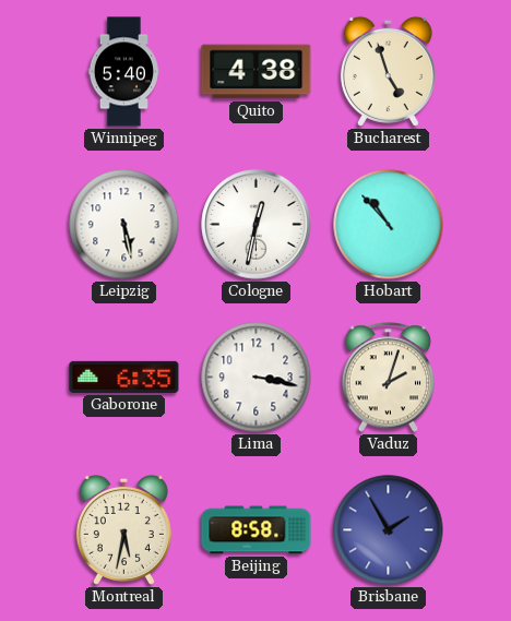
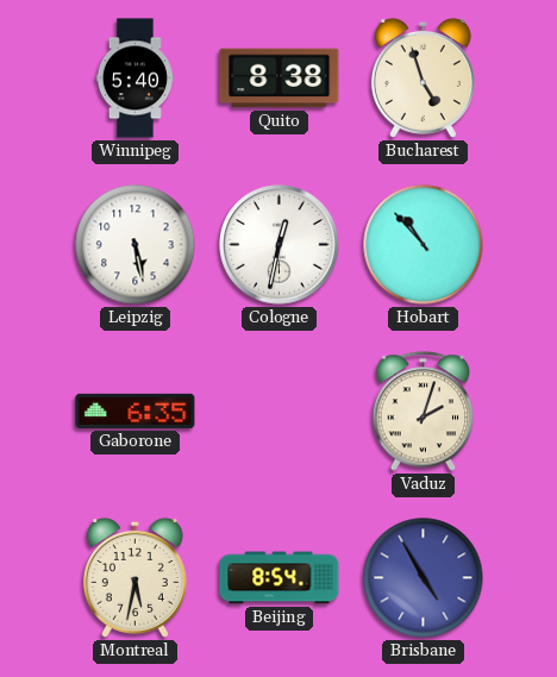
Quito: 4:38 -> 8:38 (280, 79)
Lima: 3:17 -> none (257, 378)
Beijing: 8:58 -> 8:54 (280, 578)
Brisbane: 1:55 -> 4:55 (424, 578)
